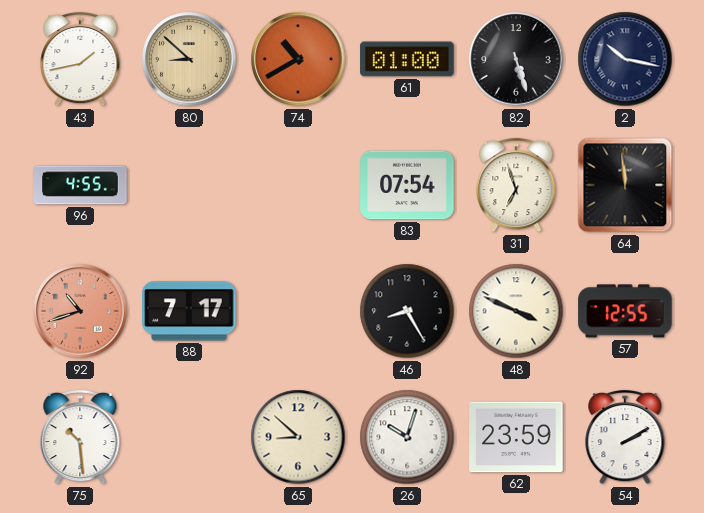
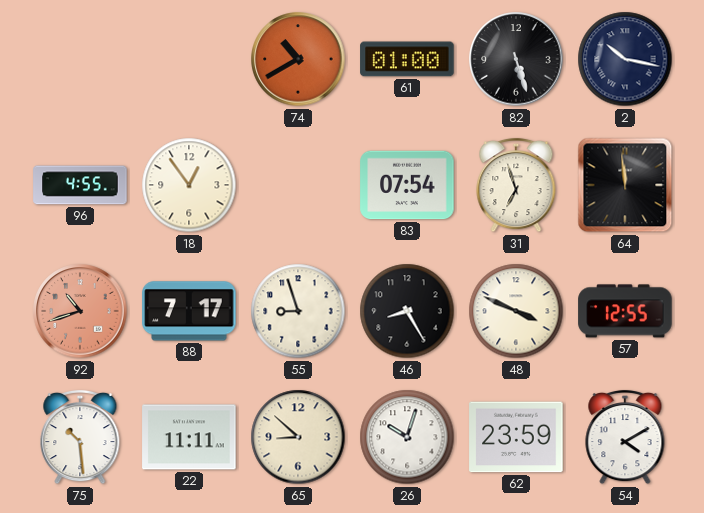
43: 1:43 -> none (80, 59)
80: 8:52 -> none (189, 59)
18: none -> 12:54 (189, 185)
55: none -> 8:57 (298, 311)
22: none -> 11:11 (189, 437)
54: 2:10 -> 4:10 (625, 437)
